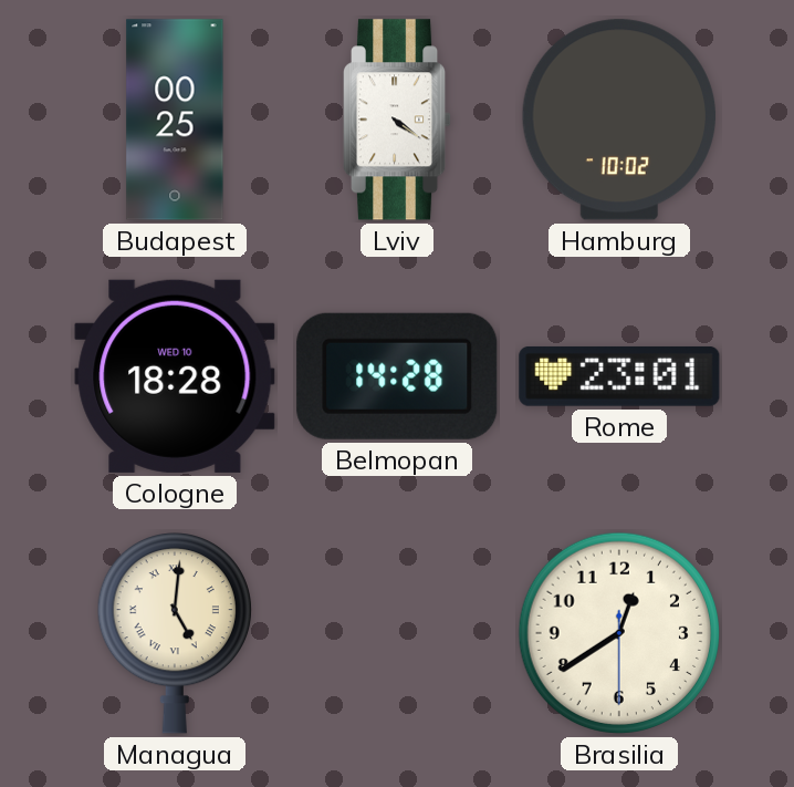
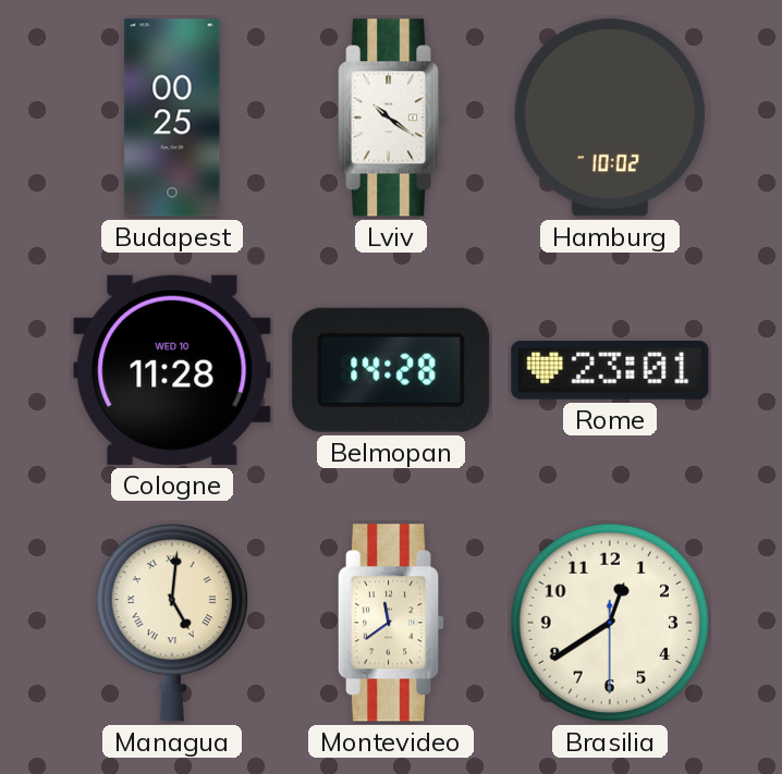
Lviv: 4:21 -> 10:21 (391, 118)
Cologne: 18:28 -> 11:28 (172, 370)
Montevideo: none -> 11:39 (391, 623)
